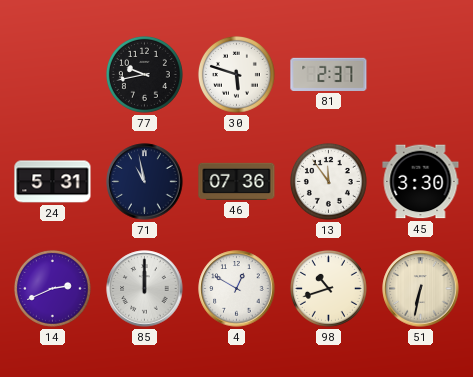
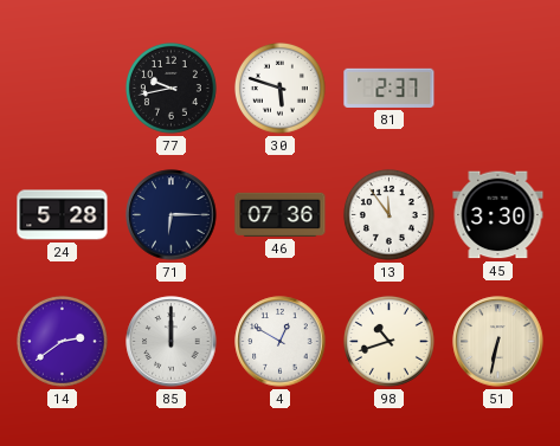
24: 5:31 -> 5:28 (63, 215)
71: 10:58 -> 6:15 (172, 215)
14: 2:41 -> 2:39 (62, 341)
